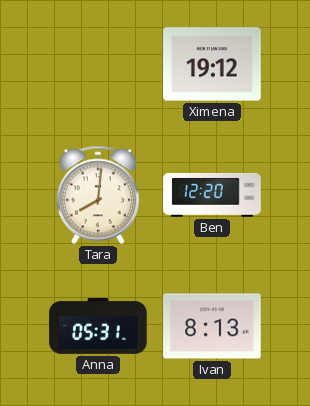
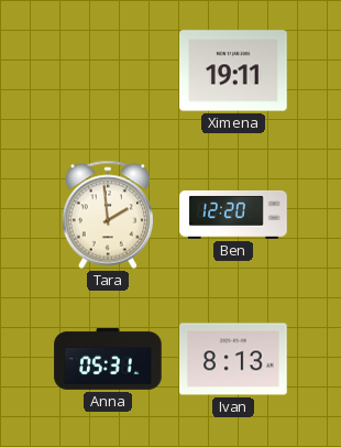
Ximena: 19:12 -> 19:11 (233, 70)
Tara: 8:01 -> 1:59 (107, 215)
